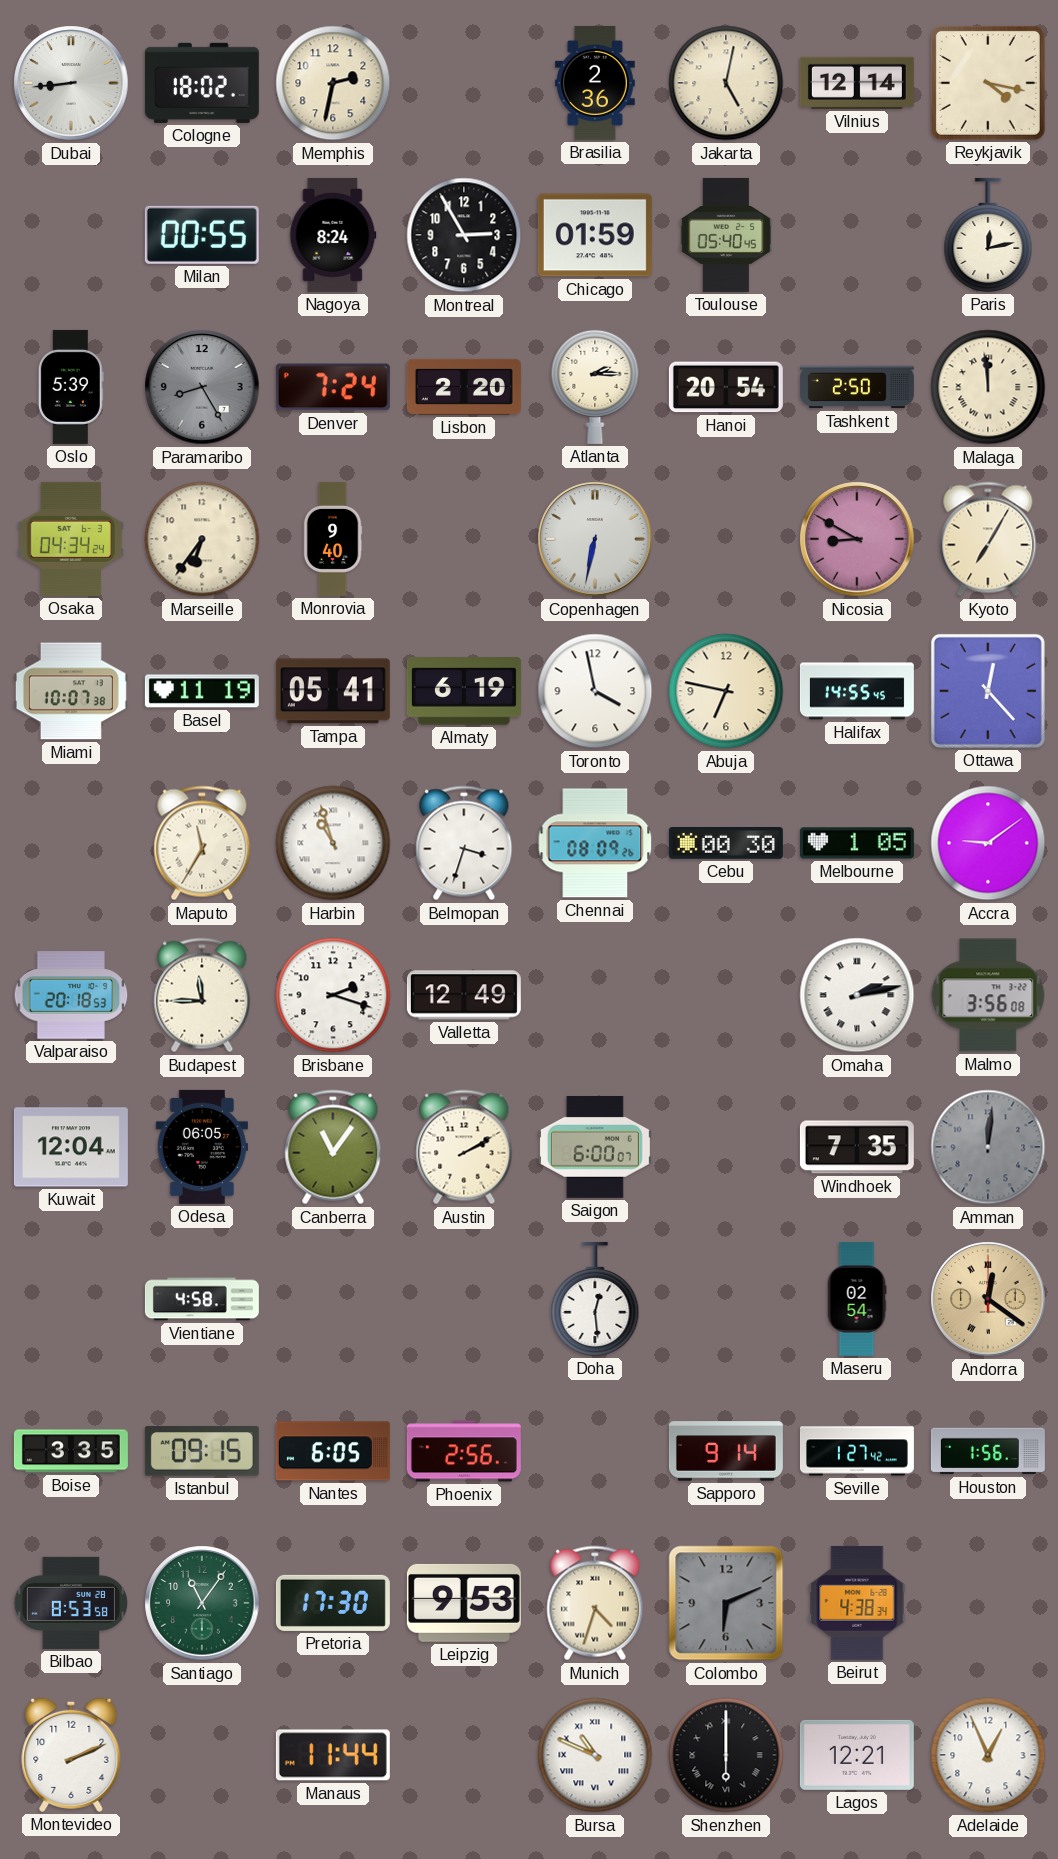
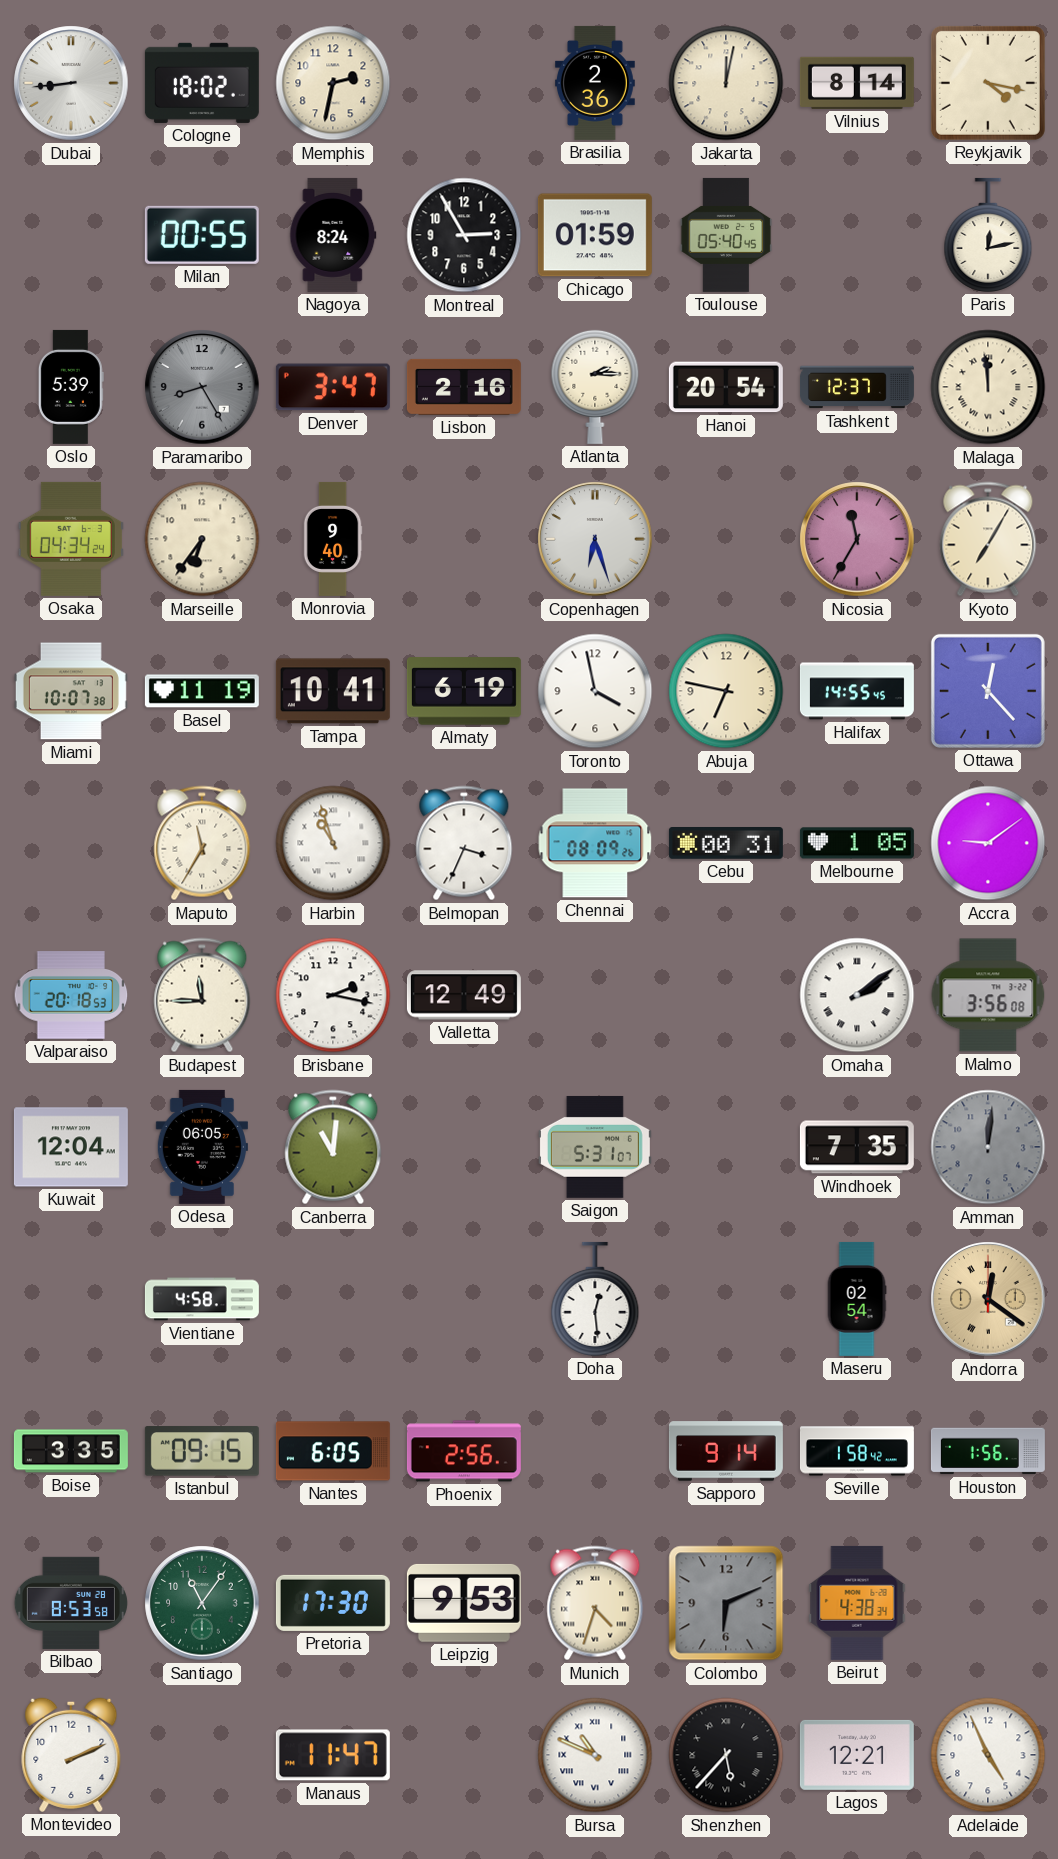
Jakarta: 5:02 -> 12:02 (726, 83)
Vilnius: 12:14 -> 8:14 (857, 83)
Denver: 7:24 -> 3:47 (333, 387)
Lisbon: 2:20 -> 2:16 (464, 387)
Tashkent: 2:50 -> 12:37 (857, 387)
Copenhagen: 6:32 -> 6:27 (595, 539)
Nicosia: 8:50 -> 11:35 (857, 539)
Tampa: 05:41 -> 10:41 (333, 691)
Belmopan: 3:33 -> 3:34 (464, 843)
Cebu: 00:30 -> 00:31 (726, 844)
Brisbane: 2:18 -> 2:17 (333, 995)
Omaha: 2:13 -> 2:09 (857, 995)
Canberra: 11:06 -> 11:01 (333, 1147)
Austin: 2:10 -> none (464, 1147)
Saigon: 6:00 -> 5:31 (595, 1147)
Seville: 1:27 -> 1:58 (857, 1451)
Manaus: 11:44 -> 11:47 (333, 1755)
Shenzhen: 6:00 -> 5:37 (726, 1755)
Adelaide: 12:56 -> 4:56 (988, 1755)
